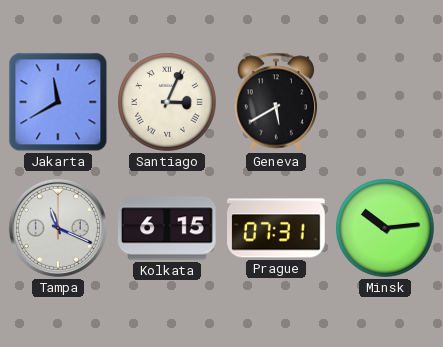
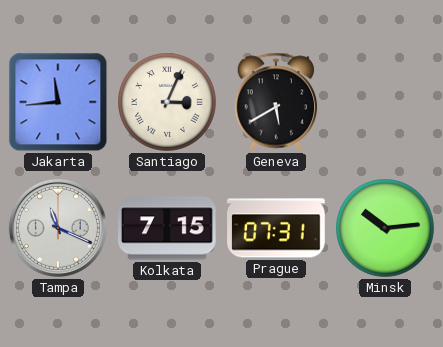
Jakarta: 11:40 -> 11:44 (58, 102)
Kolkata: 6:15 -> 7:15 (167, 228)
